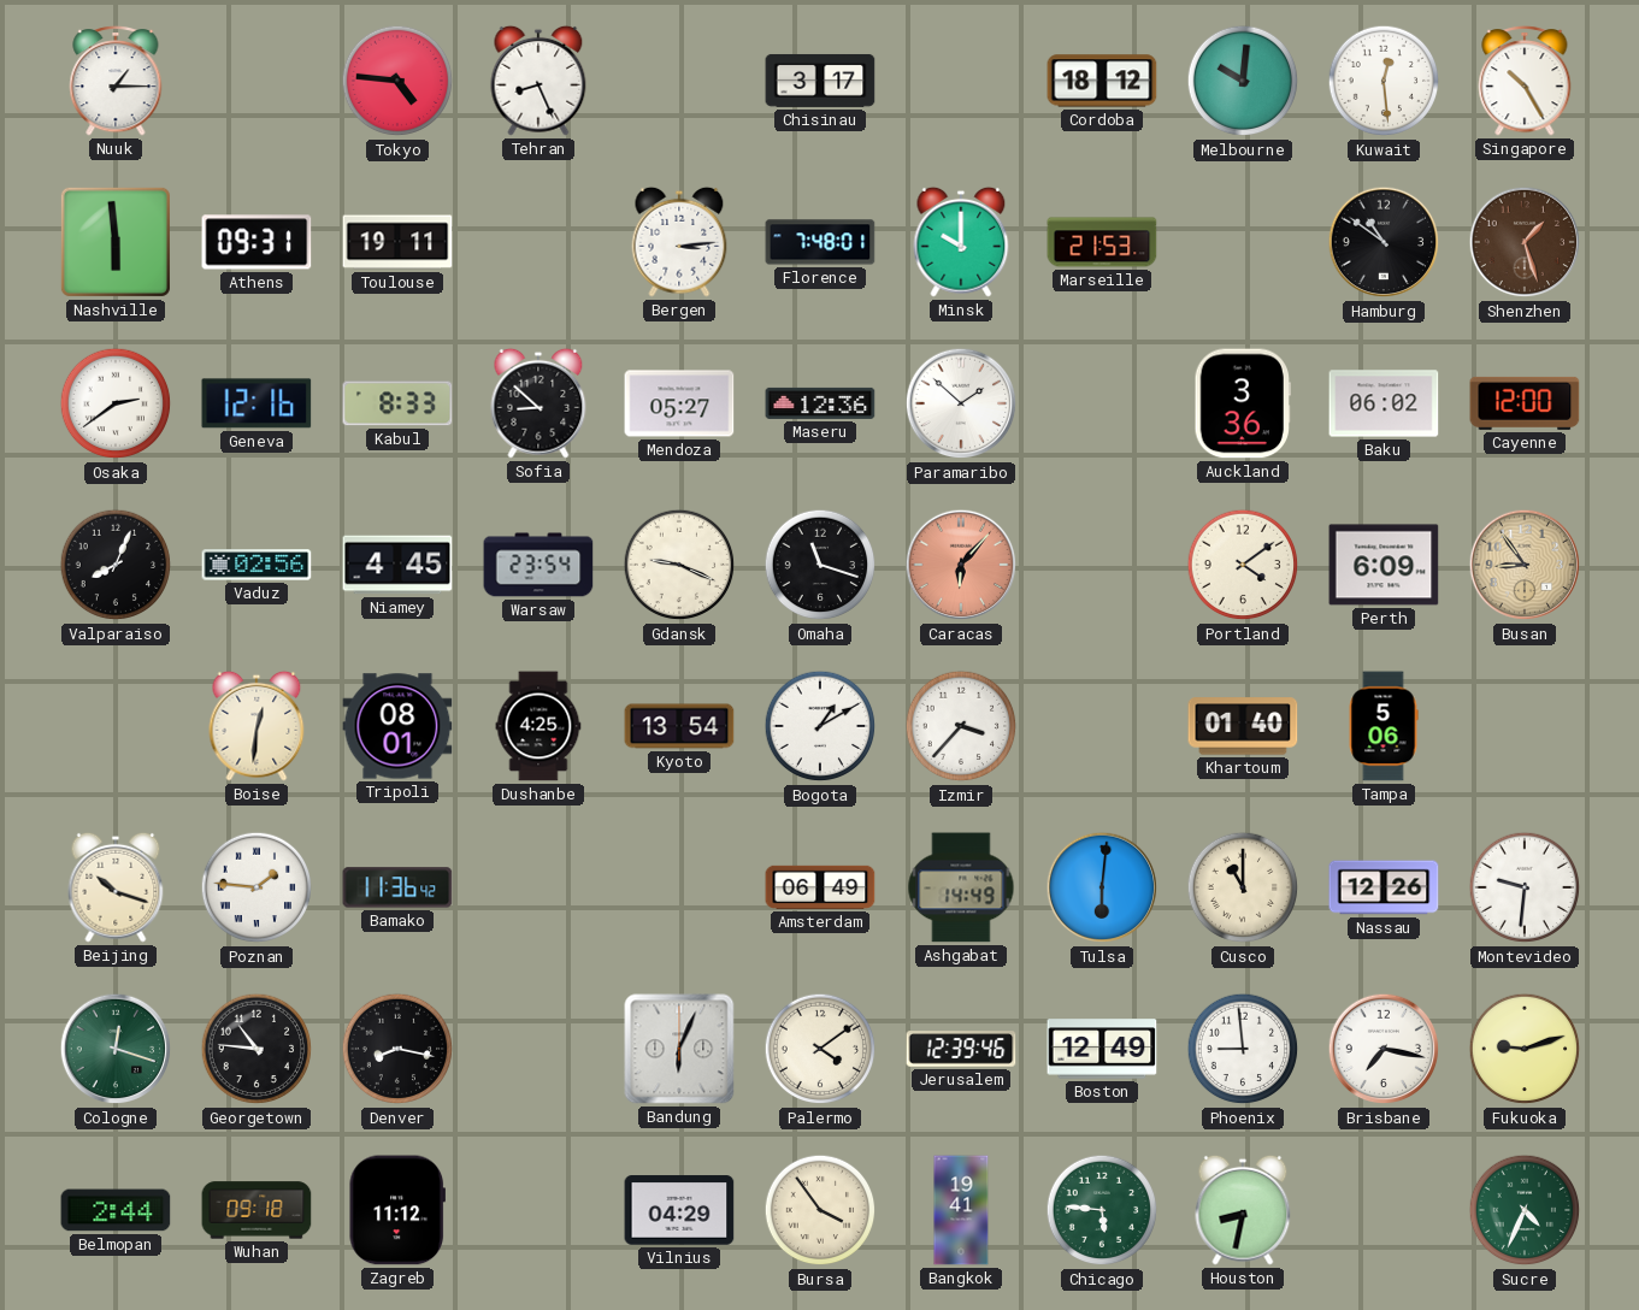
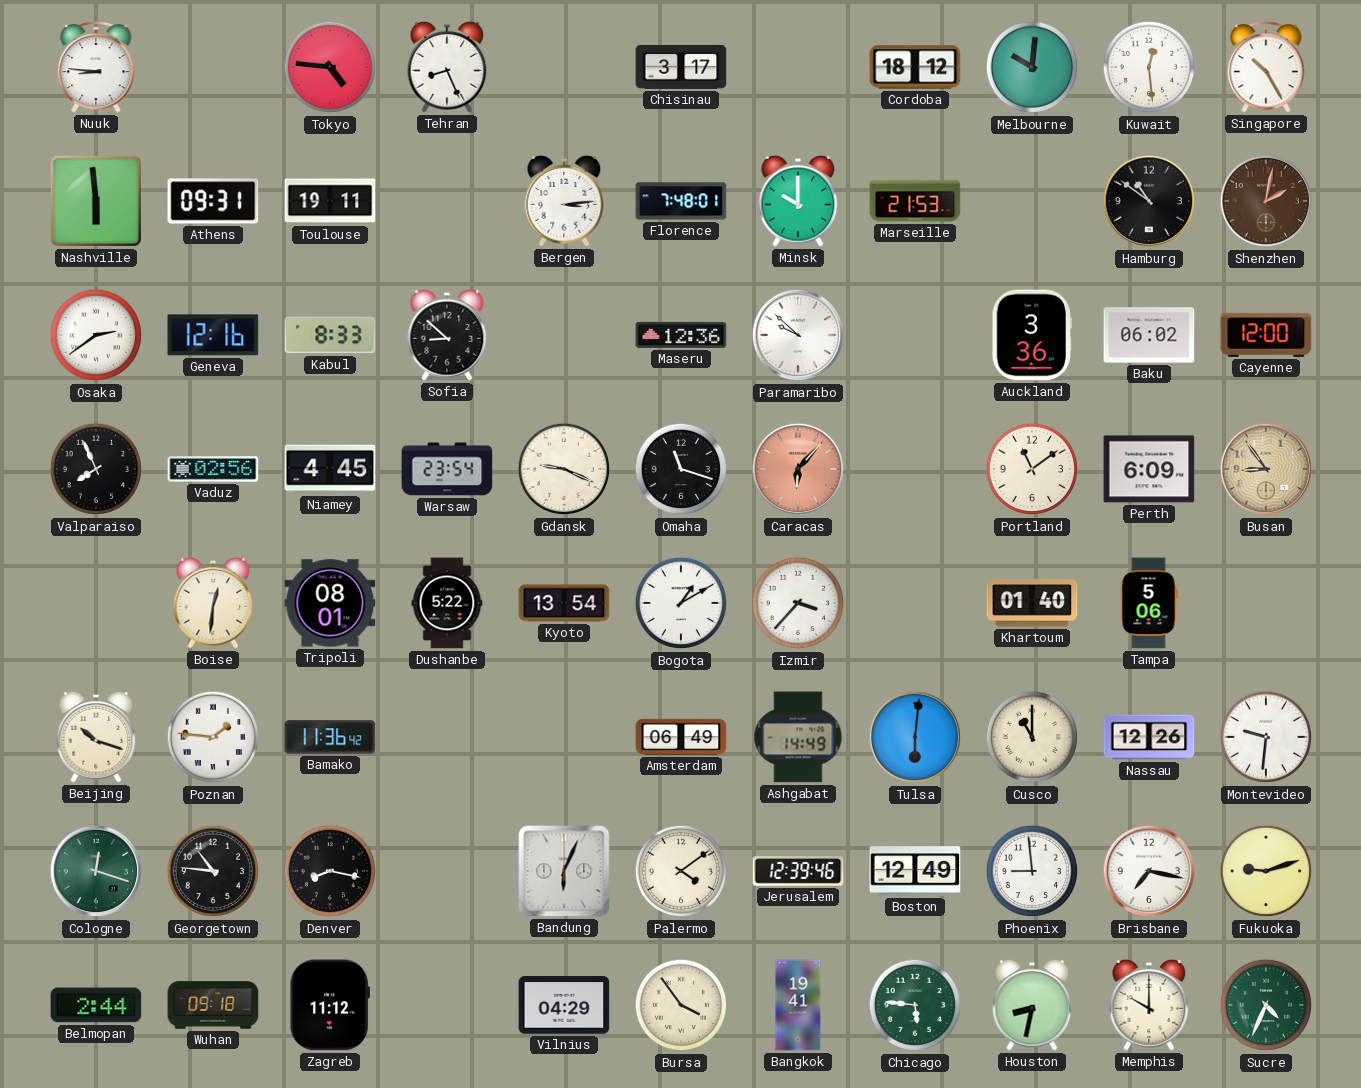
Nuuk: 1:15 -> 8:46 (96, 67)
Shenzhen: 1:27 -> 2:02 (1266, 201)
Mendoza: 05:27 -> none (679, 403)
Paramaribo: 1:52 -> 9:52 (798, 335)
Valparaiso: 8:04 -> 7:56 (96, 469)
Portland: 4:09 -> 11:09 (1032, 469)
Dushanbe: 4:25 -> 5:22 (447, 603)
Memphis: none -> 10:00 (1149, 1005)
